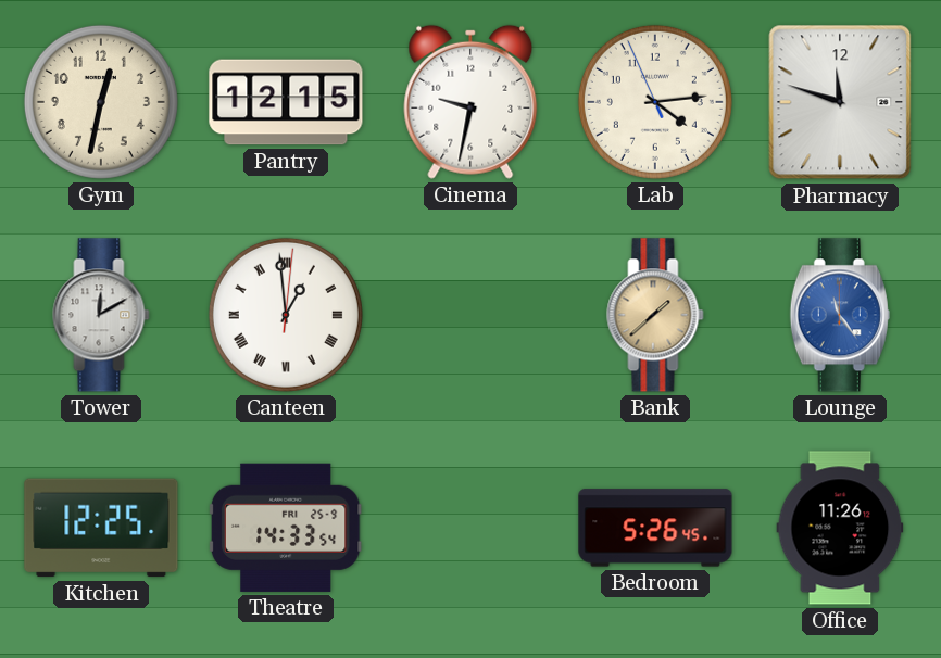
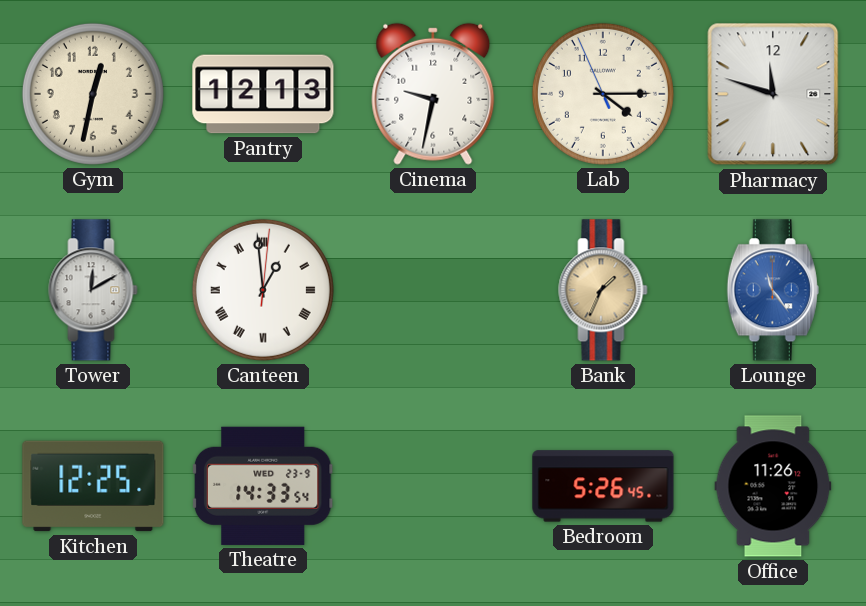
Pantry: 12:15 -> 12:13 (263, 94)
Lab: 4:13 -> 4:14 (603, 94)
Bank: 1:38 -> 1:34 (603, 290)
Theatre date: FRI 25-9 -> WED 23-9 (263, 486)
